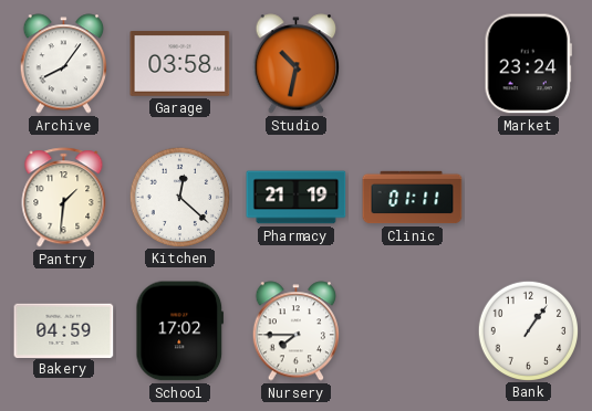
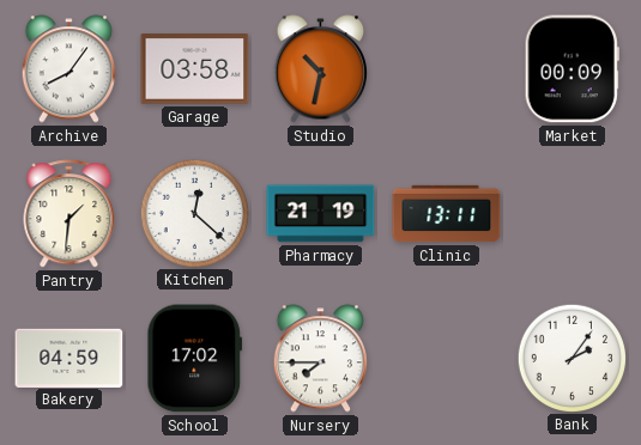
Market: 23:24 -> 00:09 (572, 69)
Clinic: 01:11 -> 13:11 (447, 214)
Bank: 1:06 -> 2:06 (572, 358)
